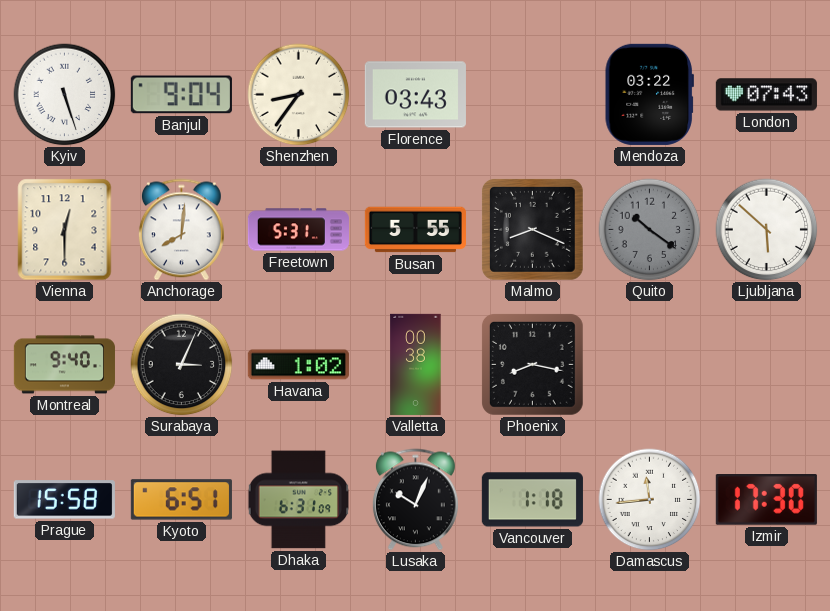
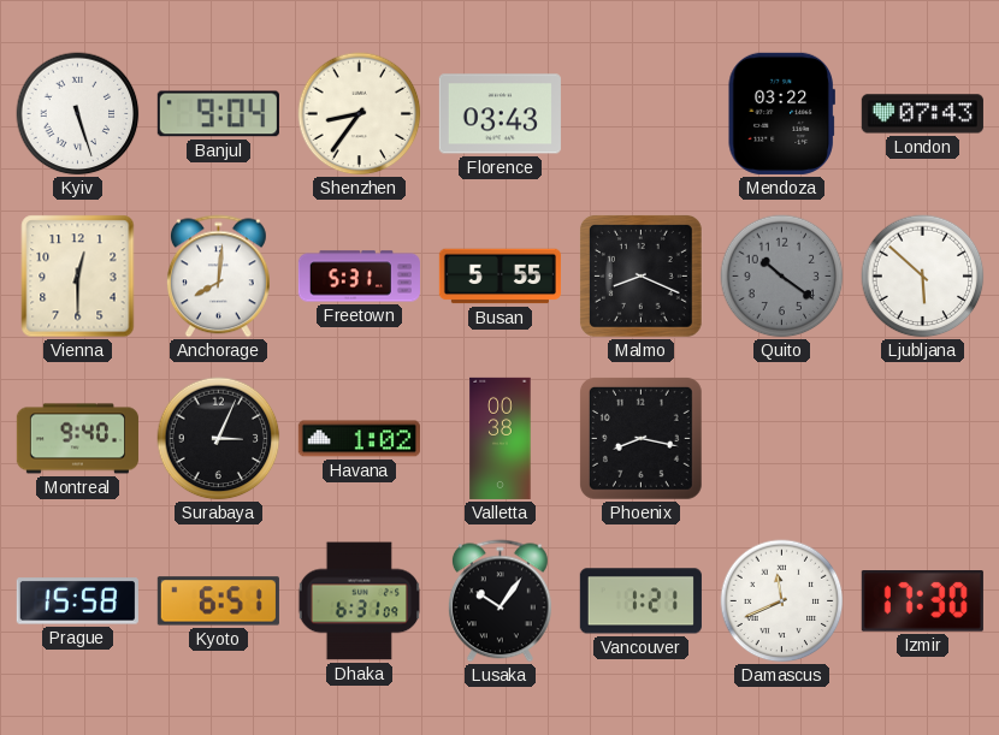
Lusaka: 10:04 -> 10:06 (499, 601)
Vancouver: 1:18 -> 1:21 (640, 601)
Damascus: 11:44 -> 11:41 (782, 601)
